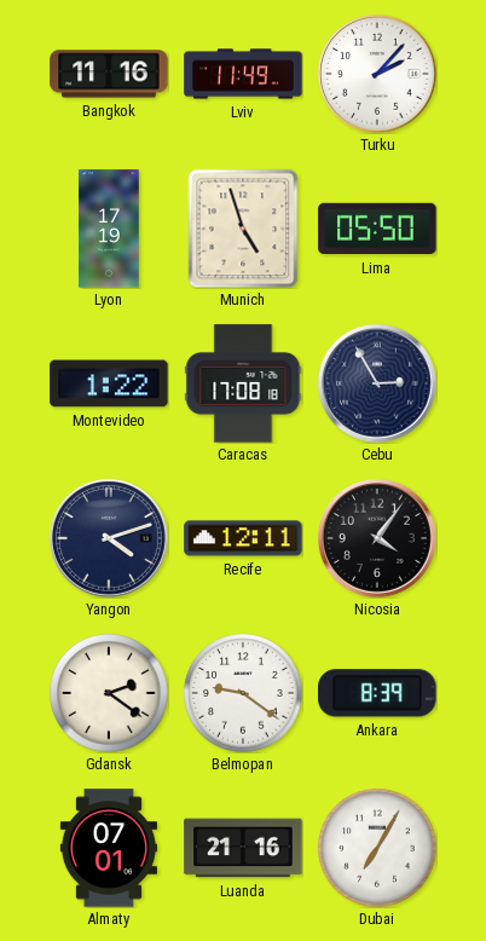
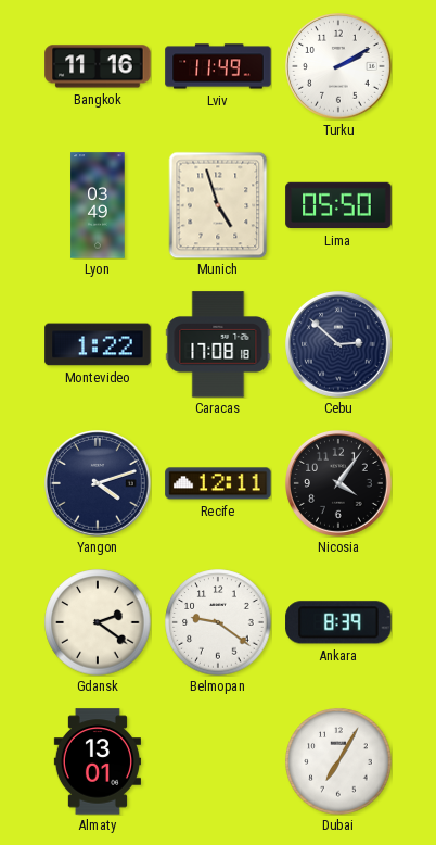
Turku: 2:07 -> 2:10 (339, 67)
Lyon: 17:19 -> 03:49 (98, 205)
Cebu: 2:55 -> 2:52 (339, 345)
Almaty: 07:01 -> 13:01 (98, 761)
Luanda: 21:16 -> none (243, 848)
